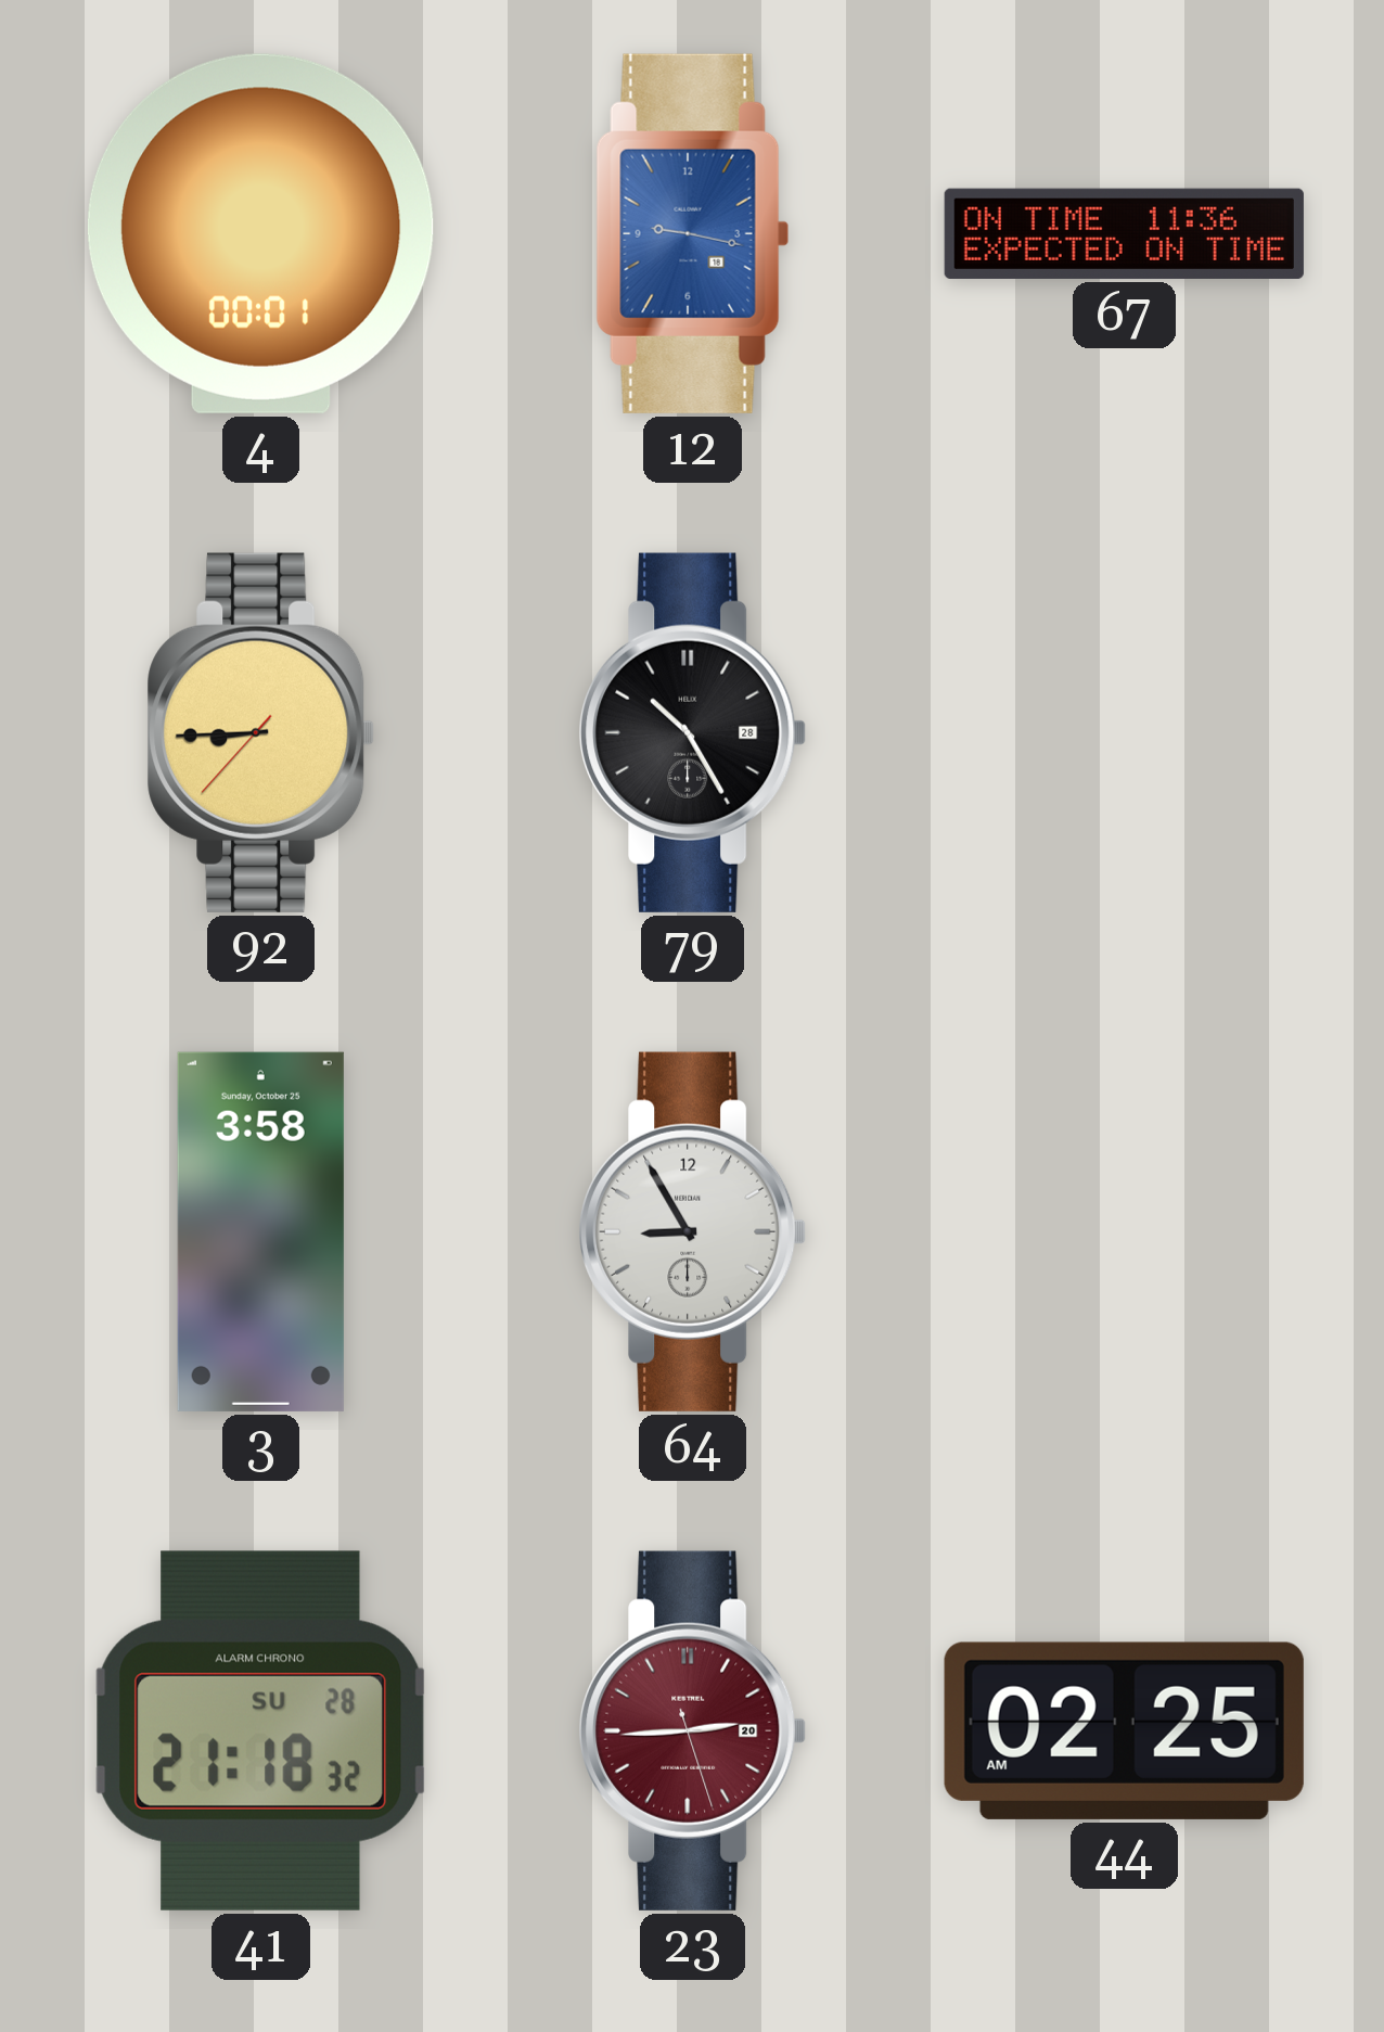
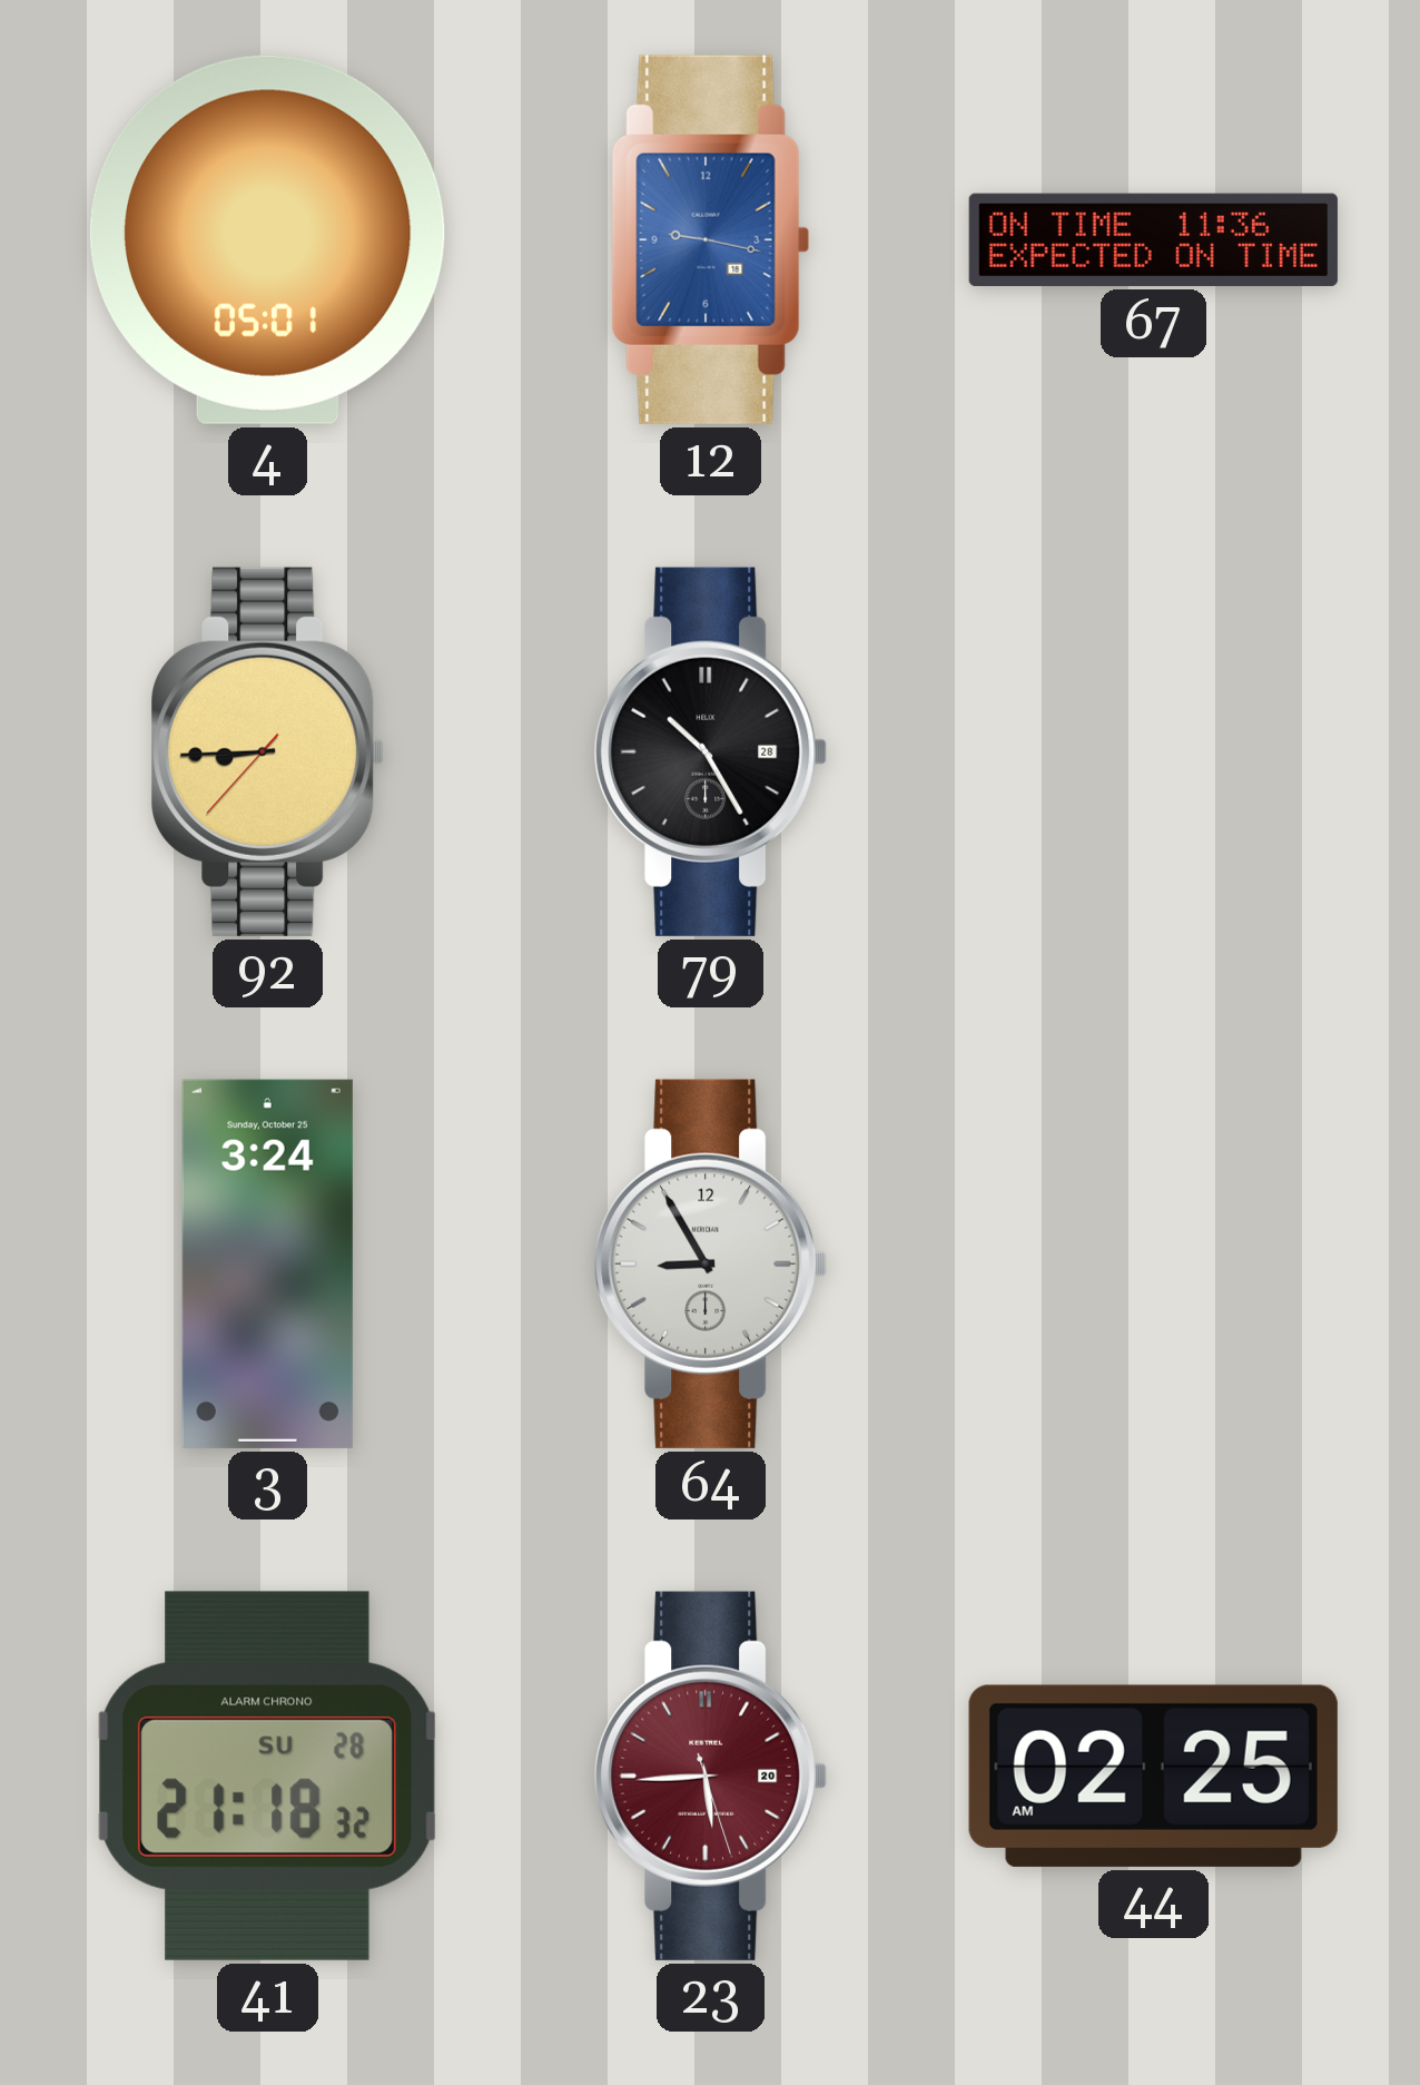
4: 00:01 -> 05:01 (267, 239)
3: 3:58 -> 3:24 (267, 1263)
23: 2:44 -> 5:44 (711, 1776)
